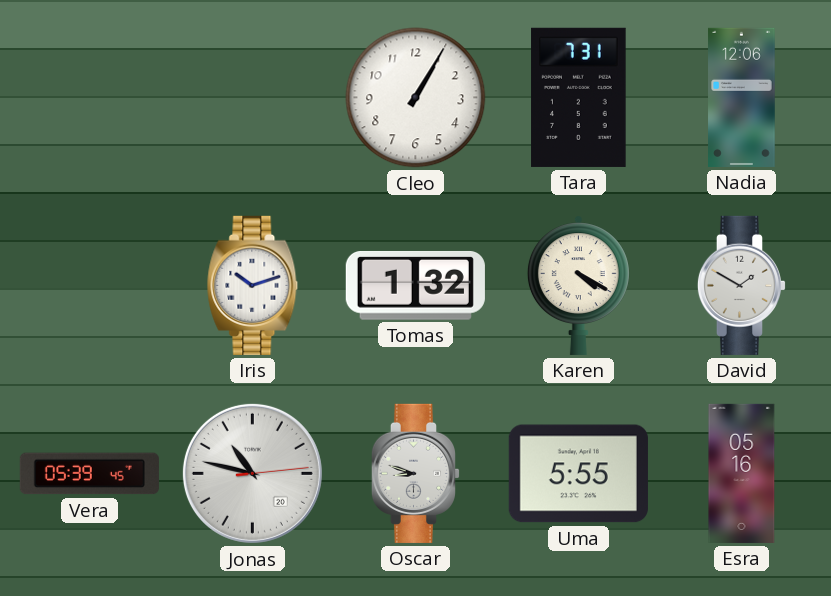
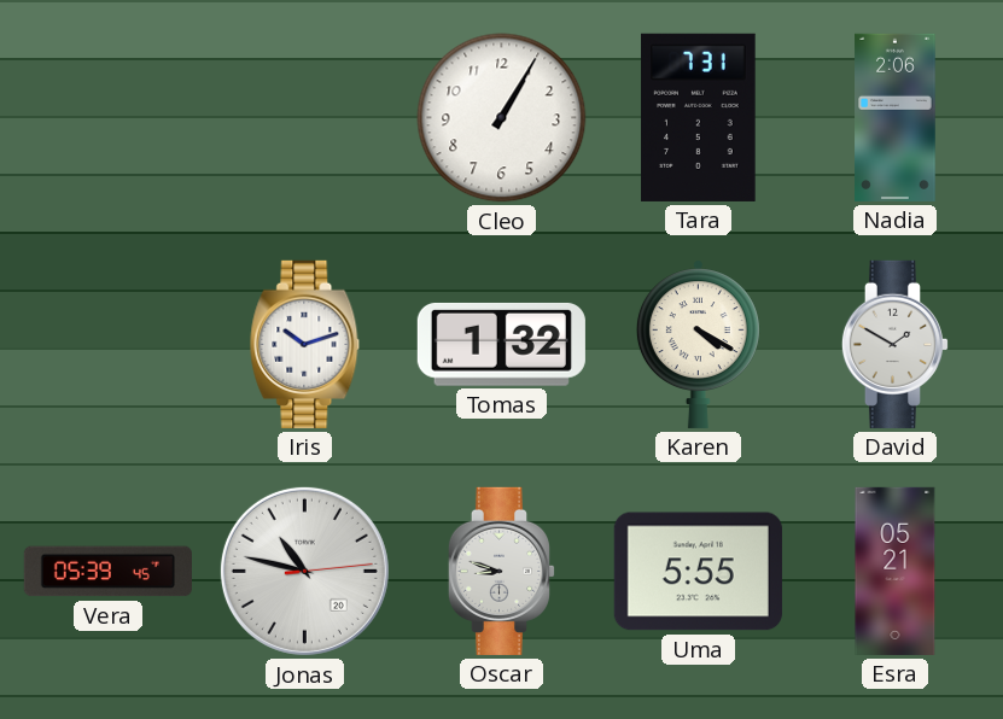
Nadia: 12:06 -> 2:06 (896, 117)
Esra: 05:16 -> 05:21 (896, 571)
